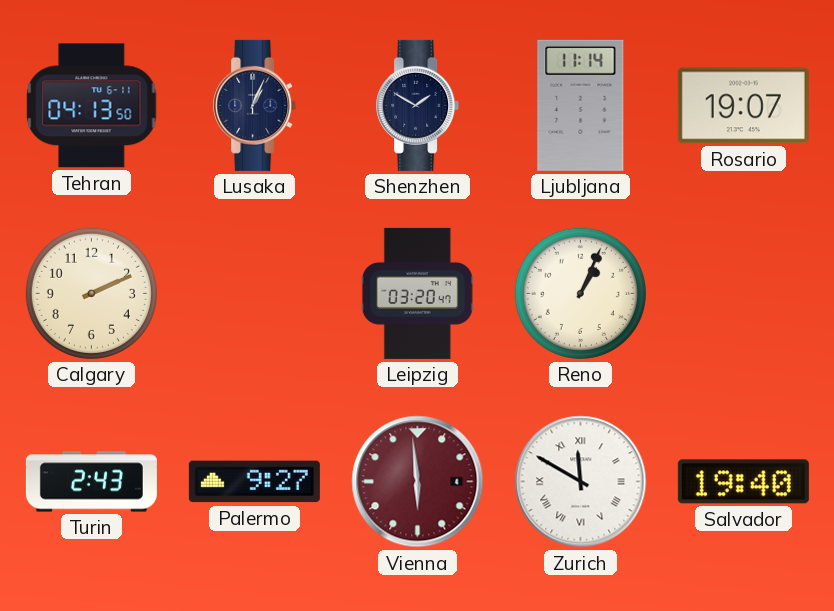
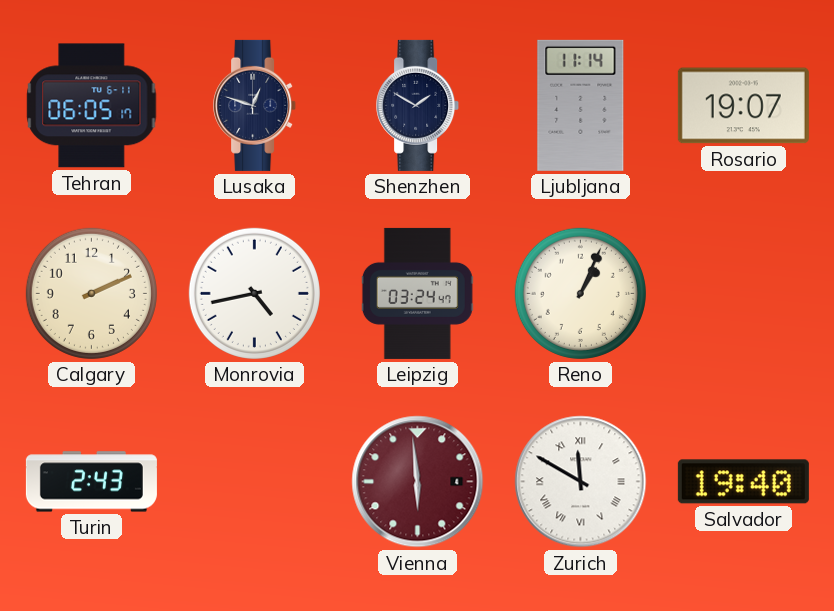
Tehran: 04:13 -> 06:05 (92, 106)
Lusaka: 1:04 -> 12:48 (255, 105)
Monrovia: none -> 4:43 (254, 293)
Leipzig: 03:20 -> 03:24 (417, 293)
Palermo: 9:27 -> none (254, 482)
